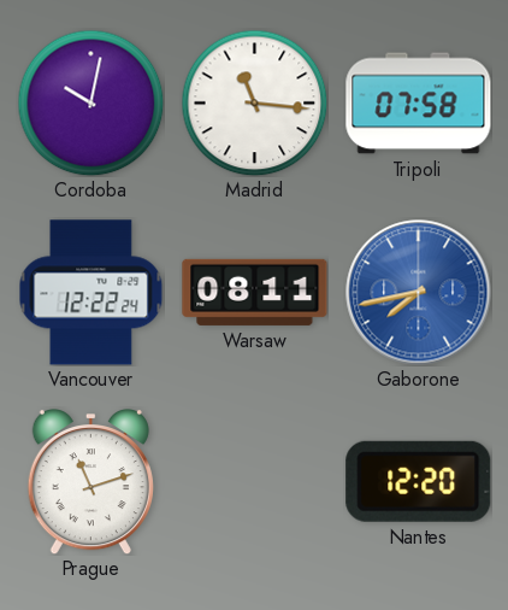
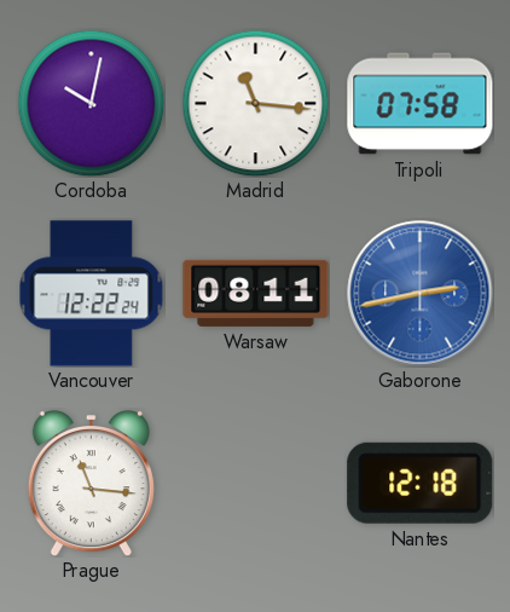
Gaborone: 7:43 -> 2:43 (421, 294)
Prague: 11:12 -> 11:16 (91, 483)
Nantes: 12:20 -> 12:18 (421, 483)
